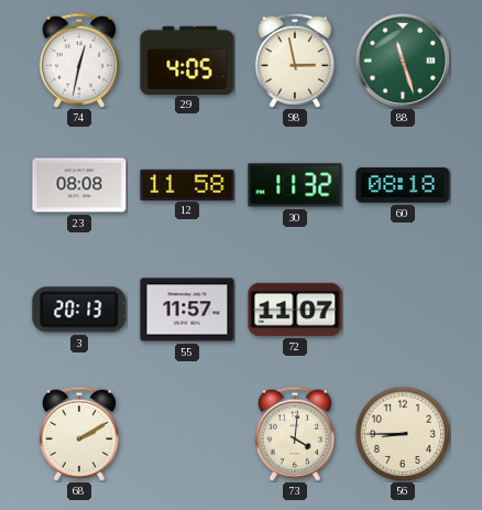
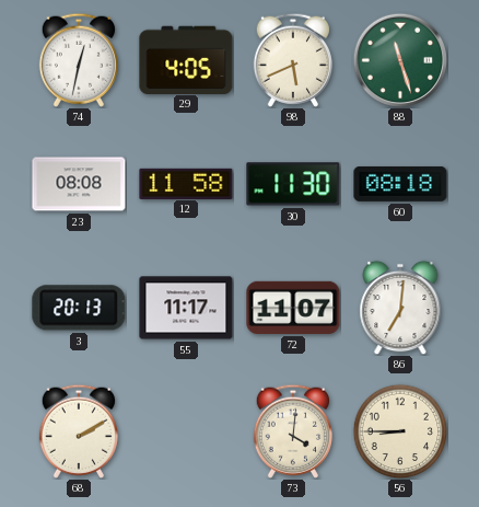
98: 2:58 -> 5:41 (293, 60)
30: 11:32 -> 11:30 (293, 184)
55: 11:57 -> 11:17 (186, 308)
86: none -> 7:01 (400, 308)
